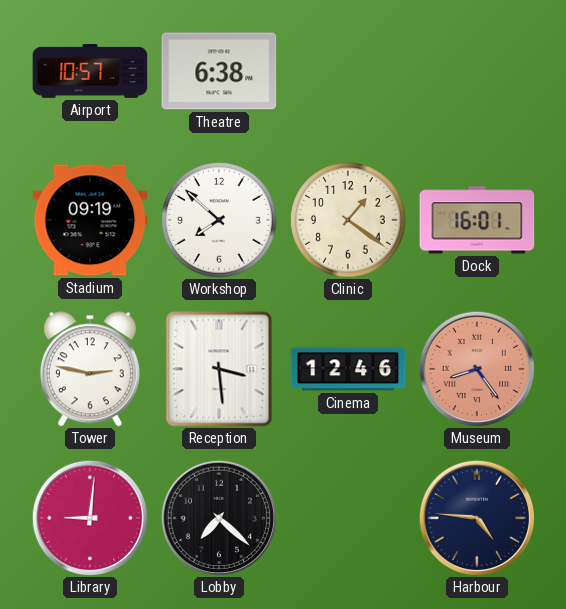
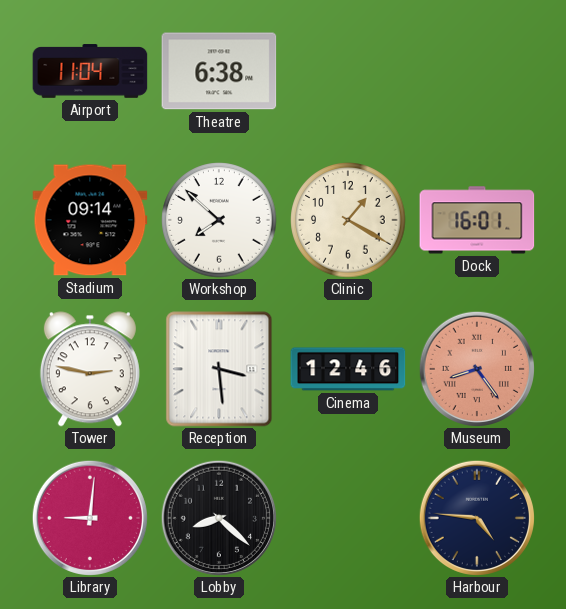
Airport: 10:57 -> 11:04 (90, 71)
Stadium: 09:19 -> 09:14 (90, 220)
Clinic: 1:21 -> 1:20 (348, 220)
Lobby: 7:22 -> 8:22 (218, 517)
